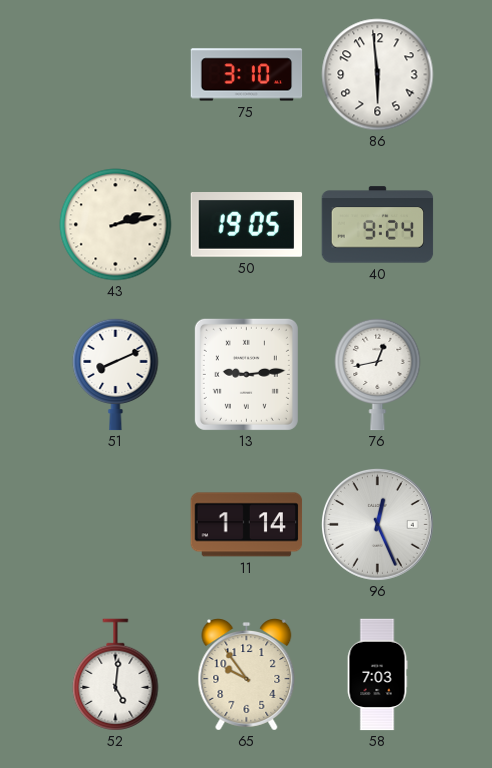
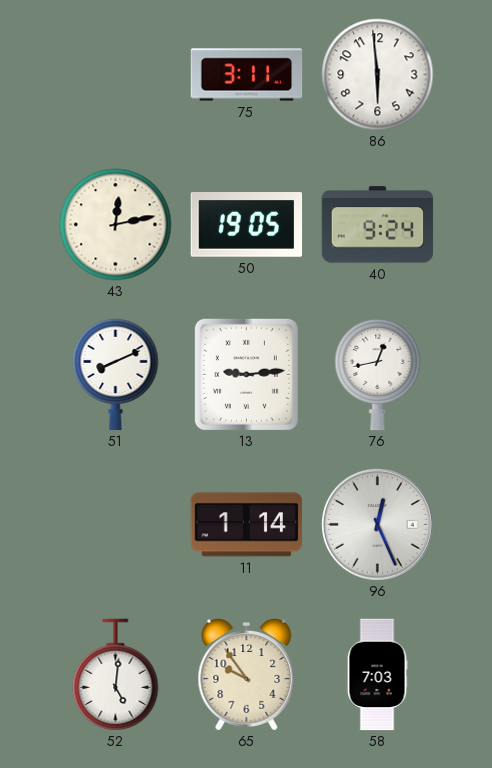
75: 3:10 -> 3:11 (247, 75)
43: 2:13 -> 12:13 (116, 225)
